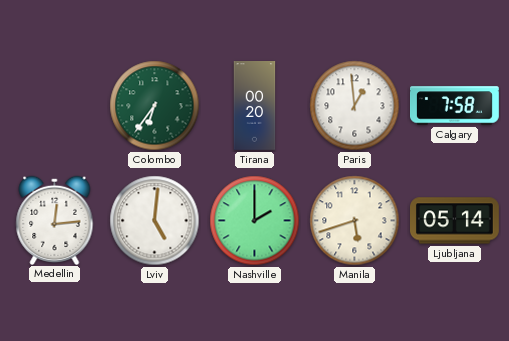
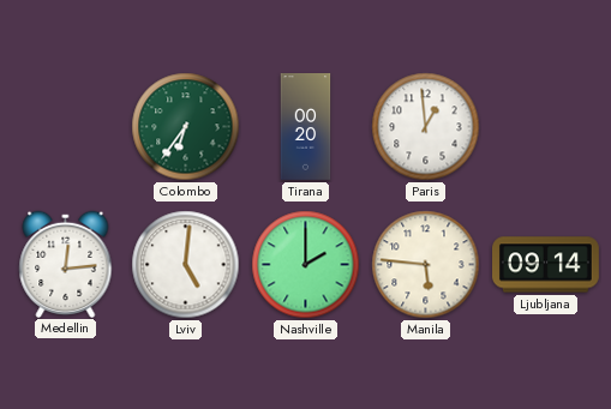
Calgary: 7:58 -> none (455, 106)
Manila: 5:42 -> 5:46 (426, 265)
Ljubljana: 05:14 -> 09:14 (546, 265)
